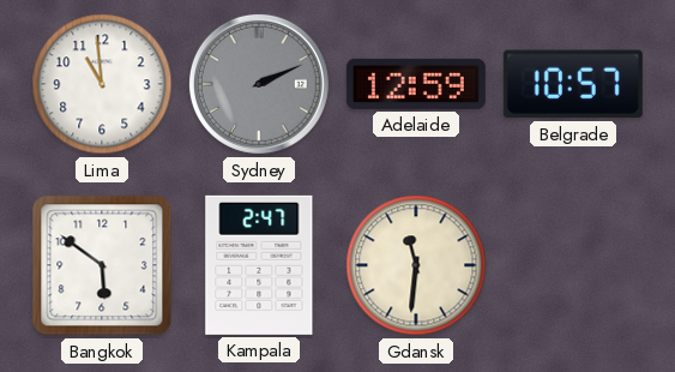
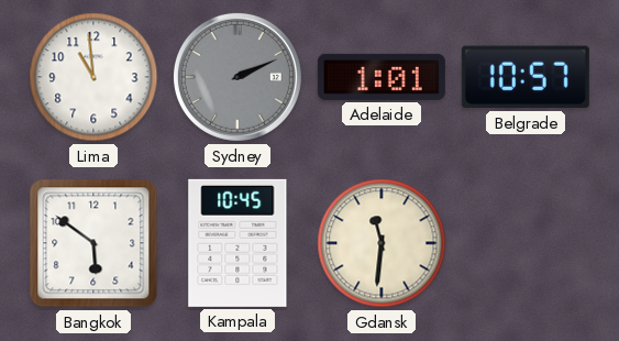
Adelaide: 12:59 -> 1:01 (382, 77)
Kampala: 2:47 -> 10:45 (237, 243)
